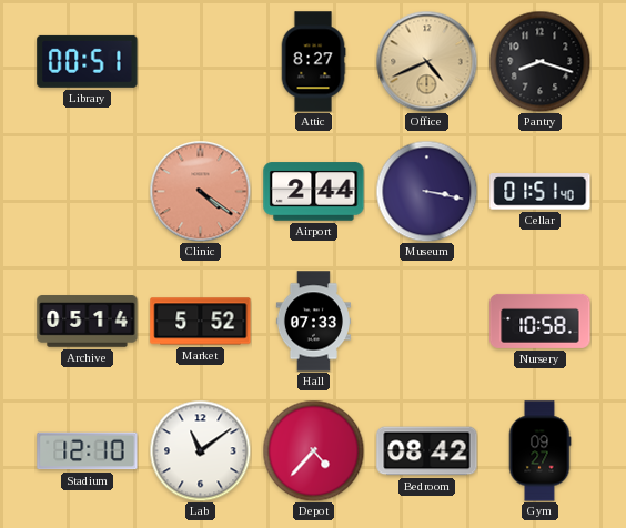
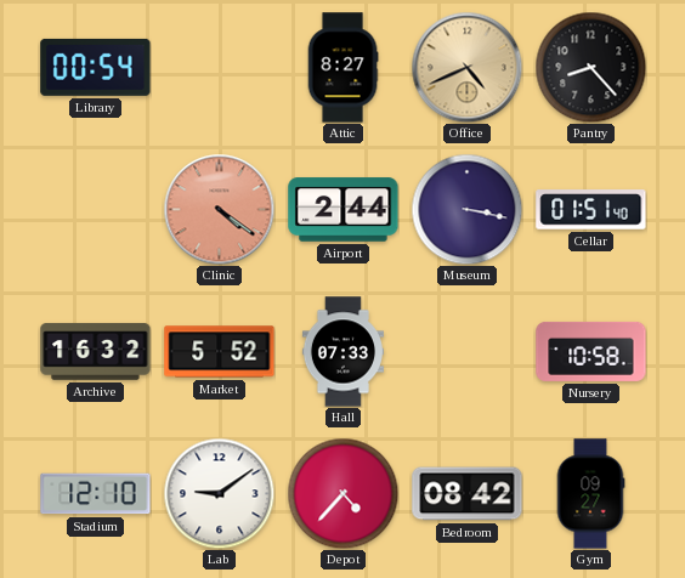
Library: 00:51 -> 00:54 (96, 67)
Pantry: 8:18 -> 8:23 (590, 67)
Archive: 05:14 -> 16:32 (96, 352)
Lab: 11:09 -> 9:09 (219, 493)
